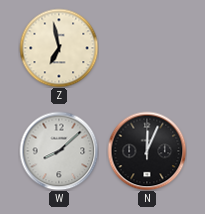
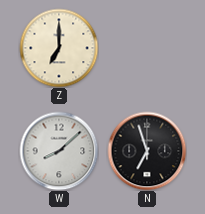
Z: 6:58 -> 7:00 (59, 48)
N: 12:04 -> 6:57 (147, 151)
